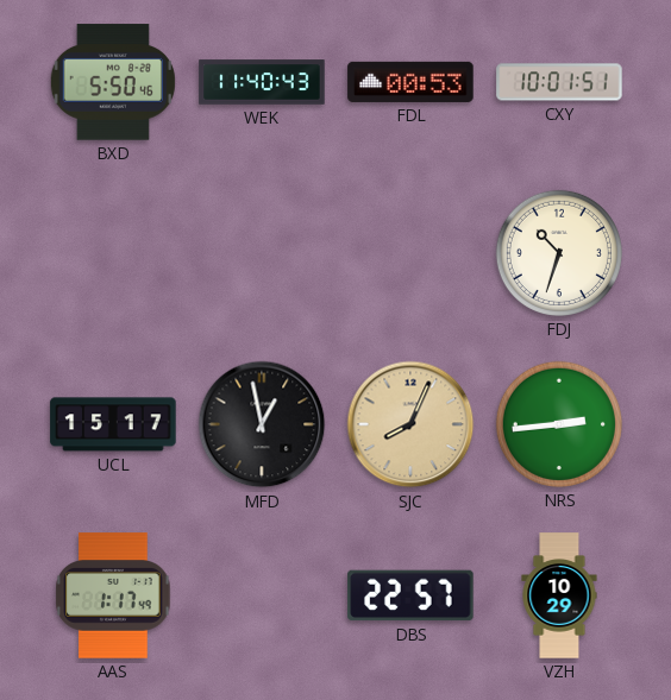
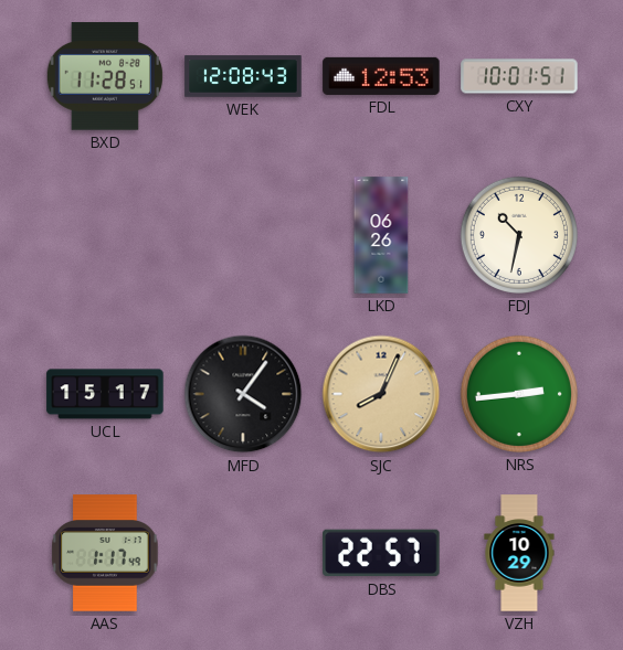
BXD: 5:50 -> 11:28 (104, 76)
WEK: 11:40 -> 12:08 (243, 76)
FDL: 00:53 -> 12:53 (381, 76)
LKD: none -> 06:26 (381, 235)
FDJ: 10:33 -> 10:32 (519, 235)
MFD: 12:58 -> 4:06 (243, 394)
